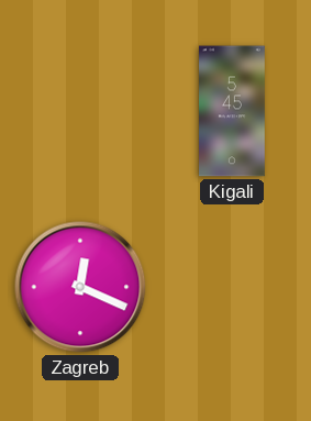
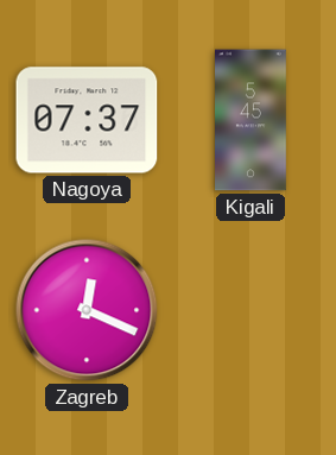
Nagoya: none -> 07:37 (87, 120)
